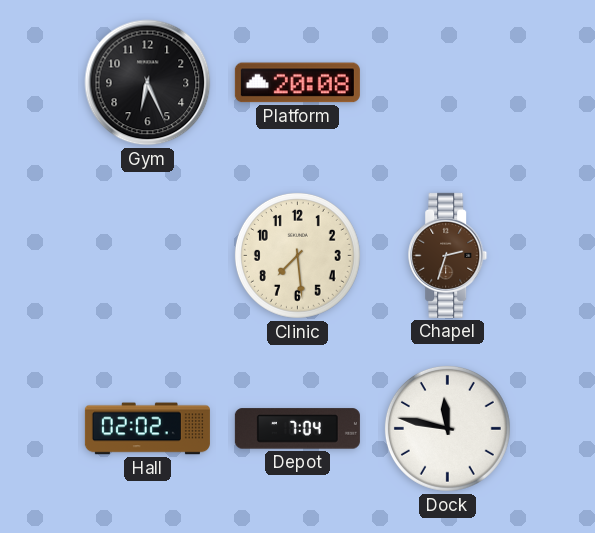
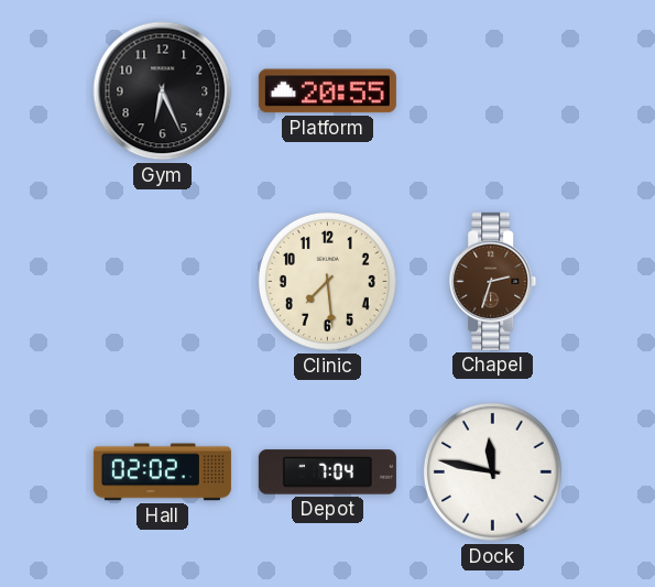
Platform: 20:08 -> 20:55 (327, 91)
